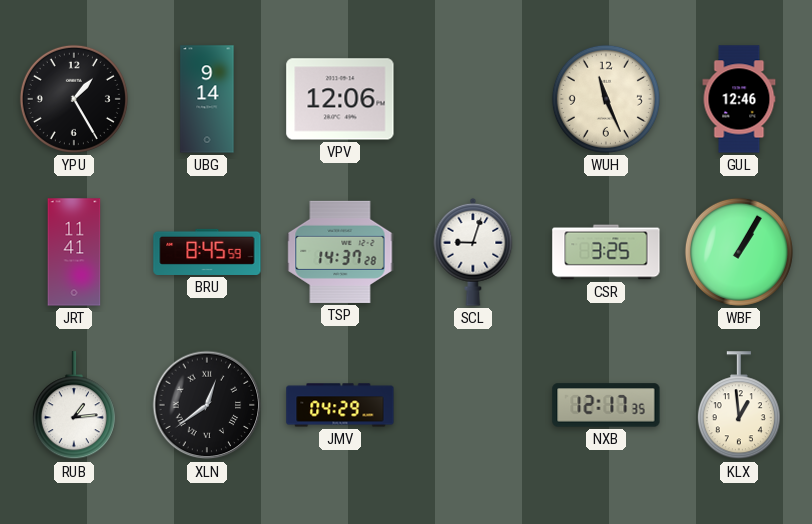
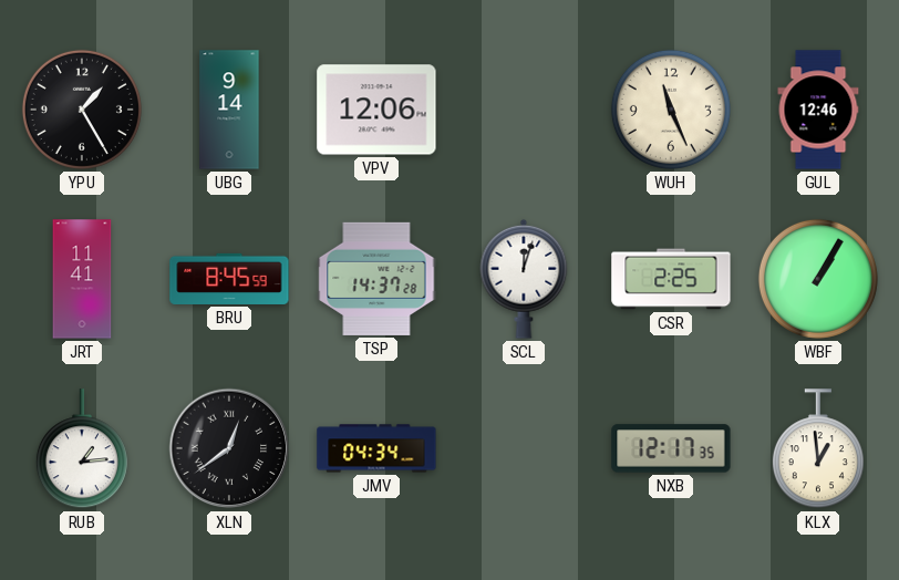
SCL: 9:03 -> 12:03 (524, 279)
CSR: 3:25 -> 2:25 (671, 279)
JMV: 04:29 -> 04:34 (376, 448)
